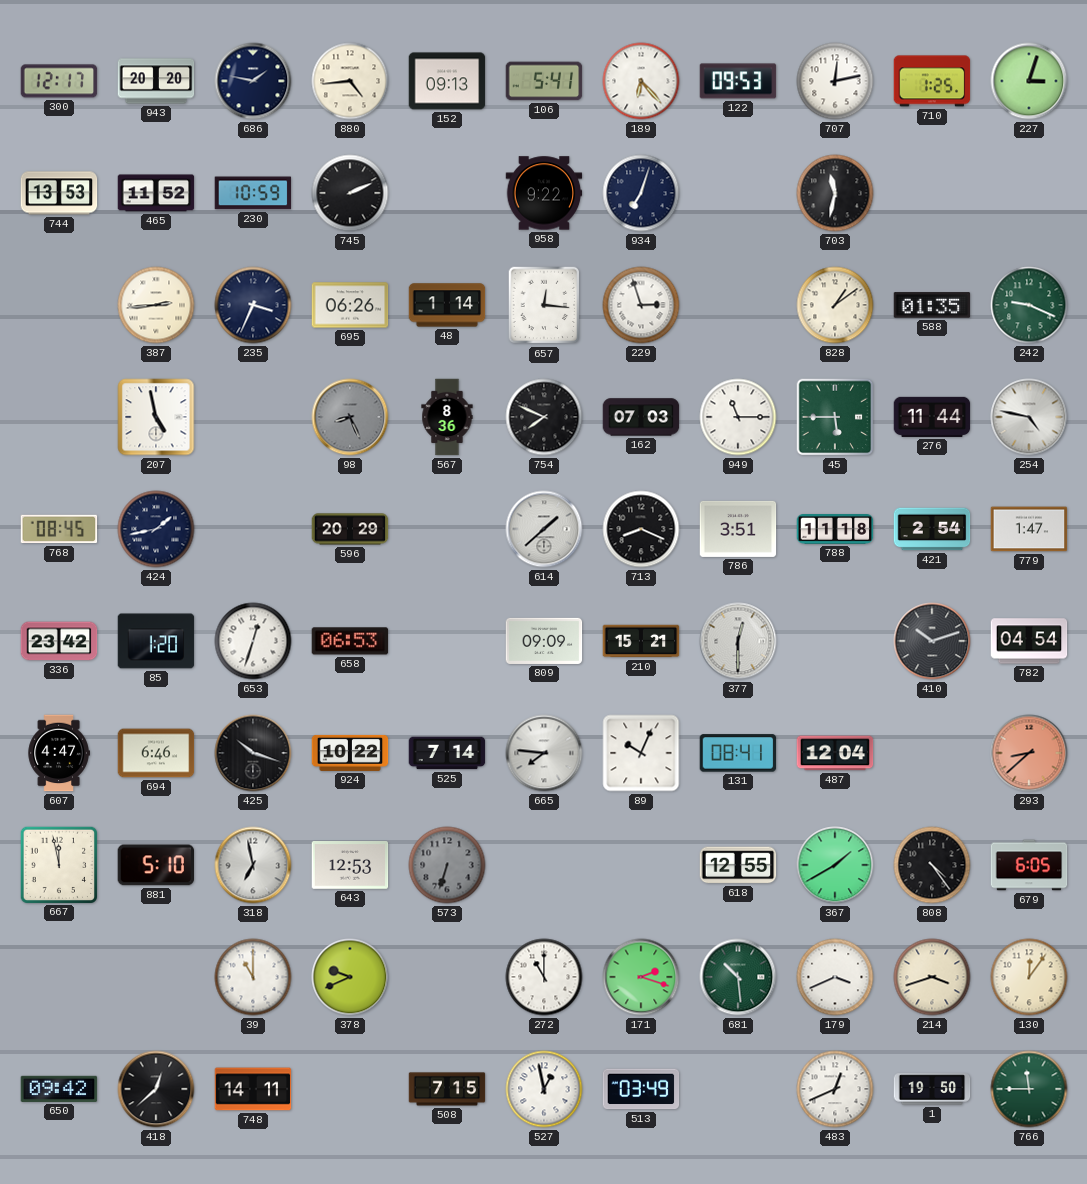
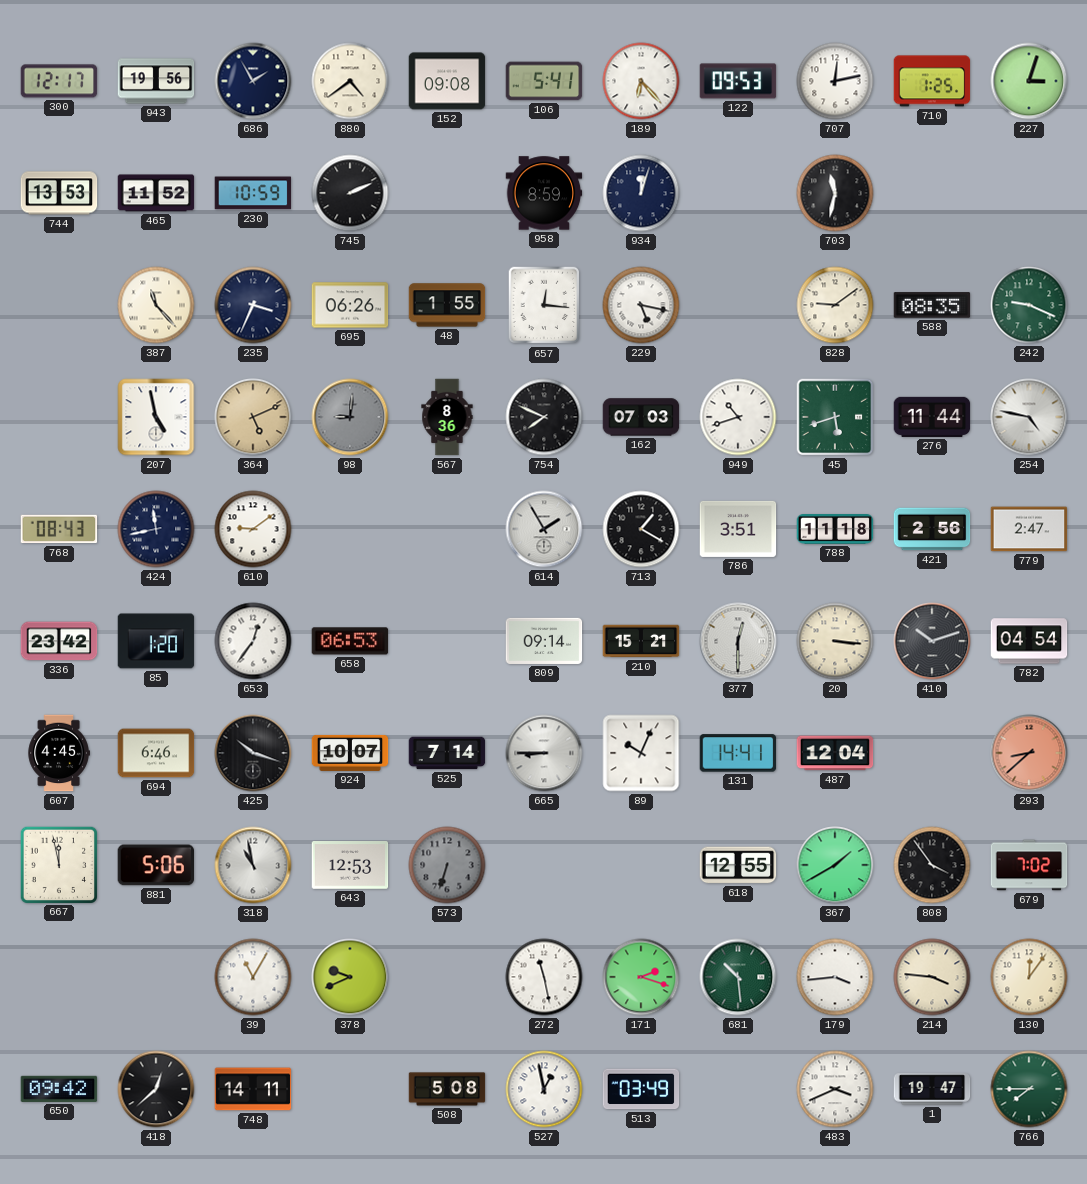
943: 20:20 -> 19:56 (156, 81)
686: 1:47 -> 1:55 (253, 81)
880: 4:44 -> 4:39 (350, 81)
152: 09:13 -> 09:08 (447, 81)
958: 9:22 -> 8:59 (544, 193)
934: 7:03 -> 12:03 (641, 193)
387: 2:44 -> 11:23 (156, 305)
48: 1:14 -> 1:55 (447, 305)
229: 2:57 -> 5:17 (641, 305)
828: 1:09 -> 9:09 (835, 305)
588: 01:35 -> 08:35 (932, 305)
364: none -> 5:11 (253, 417)
98: 8:26 -> 9:01 (350, 417)
949: 11:15 -> 10:42 (738, 417)
45: 5:45 -> 5:42 (835, 417)
768: 08:45 -> 08:43 (59, 529)
424: 1:43 -> 11:43 (156, 529)
610: none -> 9:09 (253, 529)
596: 20:29 -> none (350, 529)
614: 1:38 -> 1:55 (544, 529)
713: 8:19 -> 1:20 (641, 529)
421: 2:54 -> 2:56 (932, 529)
779: 1:47 -> 2:47 (1029, 529)
653: 12:33 -> 12:36 (253, 641)
809: 09:09 -> 09:14 (544, 641)
20: none -> 3:16 (835, 641)
607: 4:47 -> 4:45 (59, 753)
924: 10:22 -> 10:07 (350, 753)
665: 7:46 -> 8:45 (544, 753)
131: 08:41 -> 14:41 (738, 753)
881: 5:10 -> 5:06 (156, 865)
318: 6:58 -> 10:58 (253, 865)
808: 4:24 -> 3:54 (932, 865)
679: 6:05 -> 7:02 (1029, 865)
39: 11:00 -> 11:05 (253, 977)
272: 11:00 -> 11:28 (544, 977)
179: 3:41 -> 3:44 (835, 977)
214: 3:42 -> 3:46 (932, 977)
508: 7:15 -> 5:08 (447, 1089)
483: 12:41 -> 3:41 (835, 1089)
1: 19:50 -> 19:47 (932, 1089)
766: 11:45 -> 7:45 (1029, 1089)
